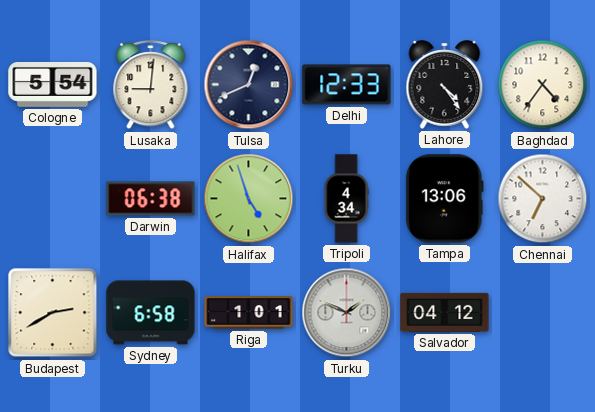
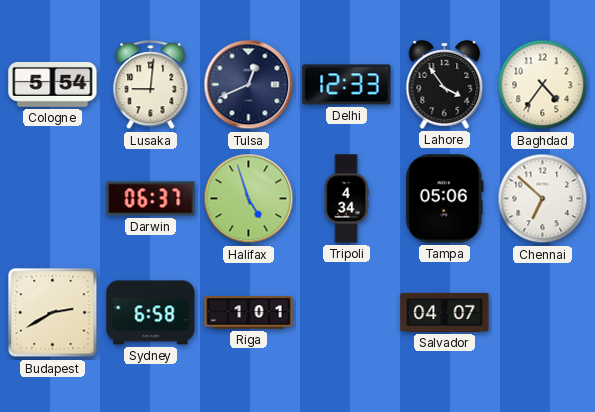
Lahore: 4:24 -> 3:54 (445, 85)
Darwin: 06:38 -> 06:37 (151, 199)
Tampa: 13:06 -> 05:06 (444, 199)
Turku: 1:49 -> none (347, 313)
Salvador: 04:12 -> 04:07 (445, 312)
